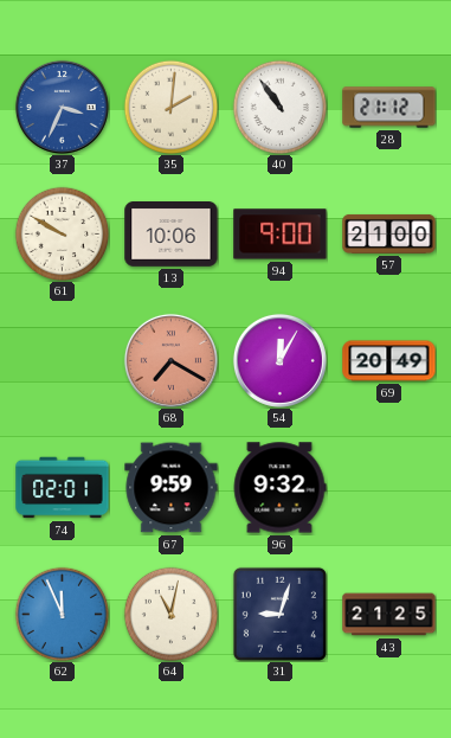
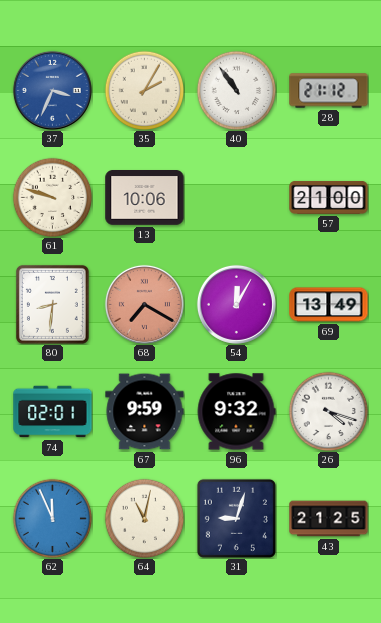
35: 2:01 -> 2:05 (144, 90)
61: 9:50 -> 9:48 (52, 197)
94: 9:00 -> none (281, 235)
80: none -> 8:31 (52, 304)
69: 20:49 -> 13:49 (329, 305)
26: none -> 4:18 (328, 411)
